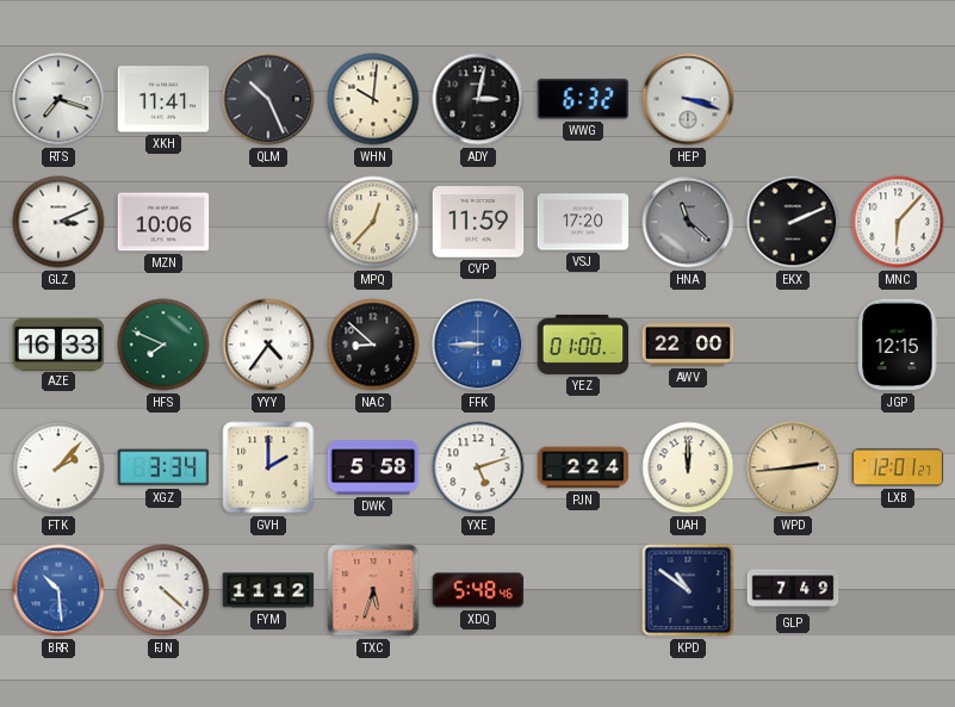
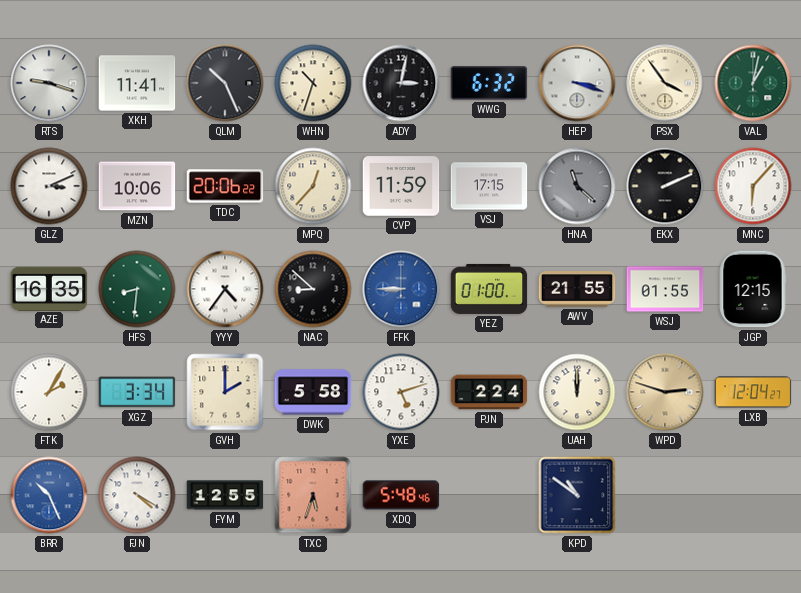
RTS: 7:18 -> 9:18 (49, 83)
WHN: 10:01 -> 10:33 (313, 83)
PSX: none -> 3:54 (665, 83)
VAL: none -> 1:02 (753, 83)
TDC: none -> 20:06 (225, 186)
VSJ: 17:20 -> 17:15 (489, 186)
AZE: 16:33 -> 16:35 (49, 288)
HFS: 7:49 -> 8:31 (137, 289)
AWV: 22:00 -> 21:55 (577, 289)
WSJ: none -> 01:55 (665, 289)
FTK: 2:07 -> 2:05 (49, 392)
WPD: 2:44 -> 2:48 (665, 392)
LXB: 12:01 -> 12:04 (753, 392)
BRR: 10:29 -> 10:26 (49, 495)
FJN: 4:22 -> 4:20 (137, 495)
FYM: 11:12 -> 12:55 (225, 495)
GLP: 7:49 -> none (793, 590)
